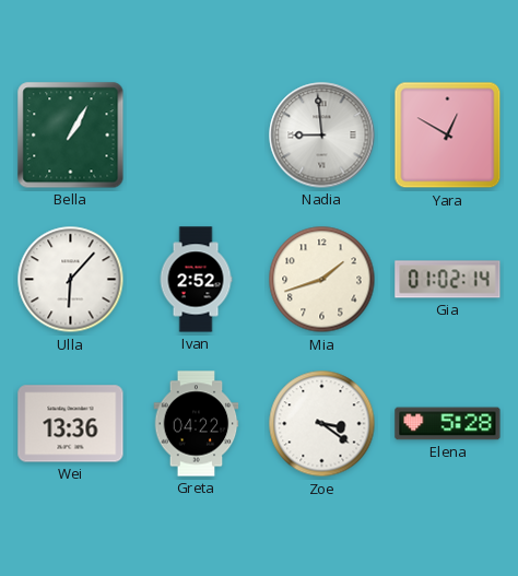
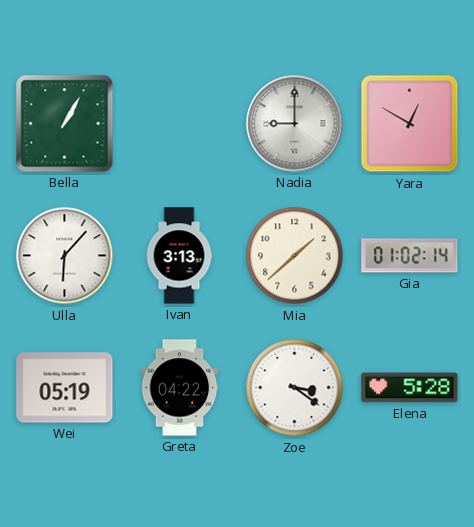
Nadia: 8:59 -> 9:00 (295, 124)
Ivan: 2:52 -> 3:13 (179, 256)
Mia: 1:42 -> 1:38 (295, 256)
Wei: 13:36 -> 05:19 (65, 388)
